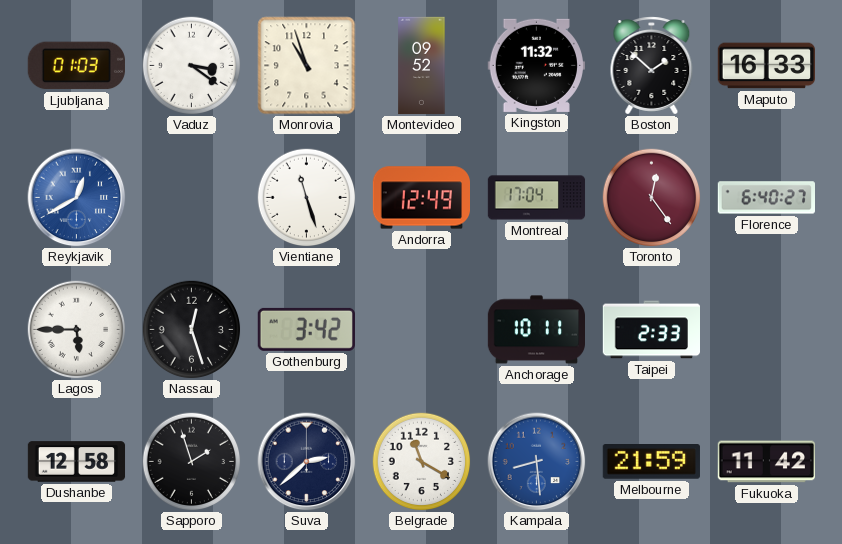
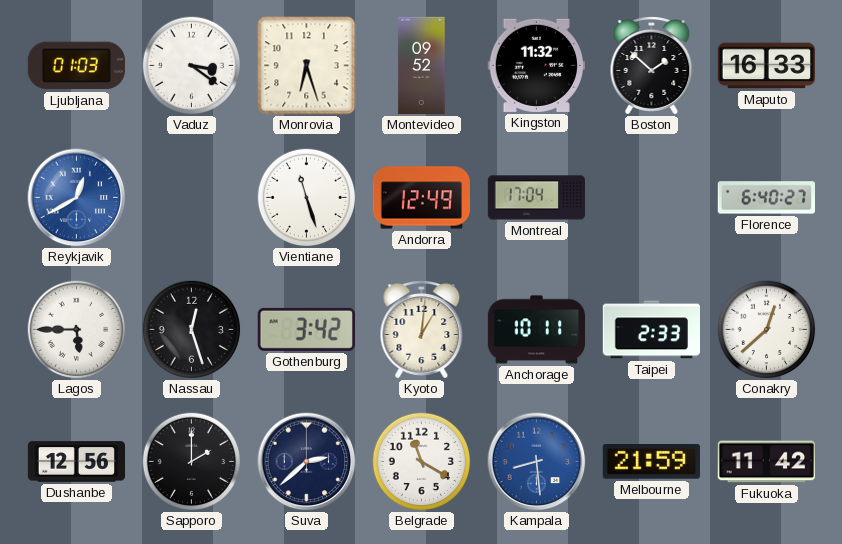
Monrovia: 10:57 -> 6:27 (307, 66)
Toronto: 12:24 -> none (652, 198)
Kyoto: none -> 1:01 (422, 330)
Conakry: none -> 12:38 (767, 330)
Dushanbe: 12:58 -> 12:56 (77, 462)
Sapporo: 1:57 -> 2:00 (192, 462)
